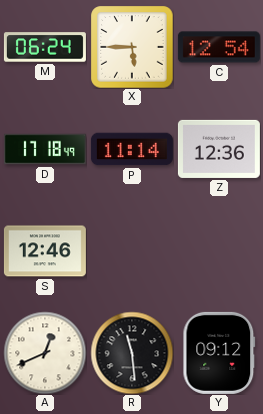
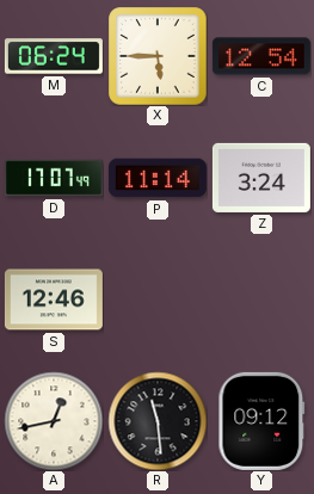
D: 17:18 -> 17:07 (54, 178)
Z: 12:36 -> 3:24 (261, 178)
A: 12:41 -> 12:43 (54, 421)
